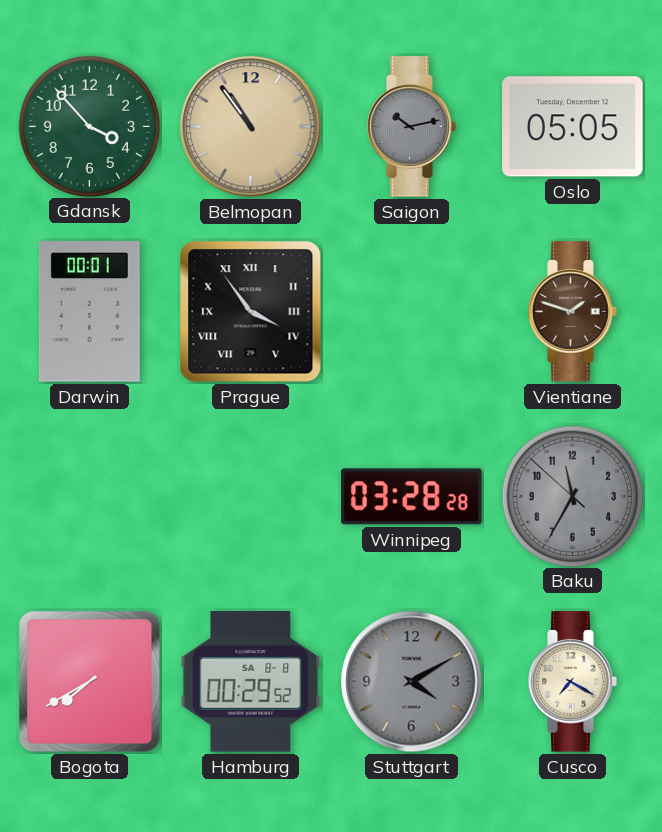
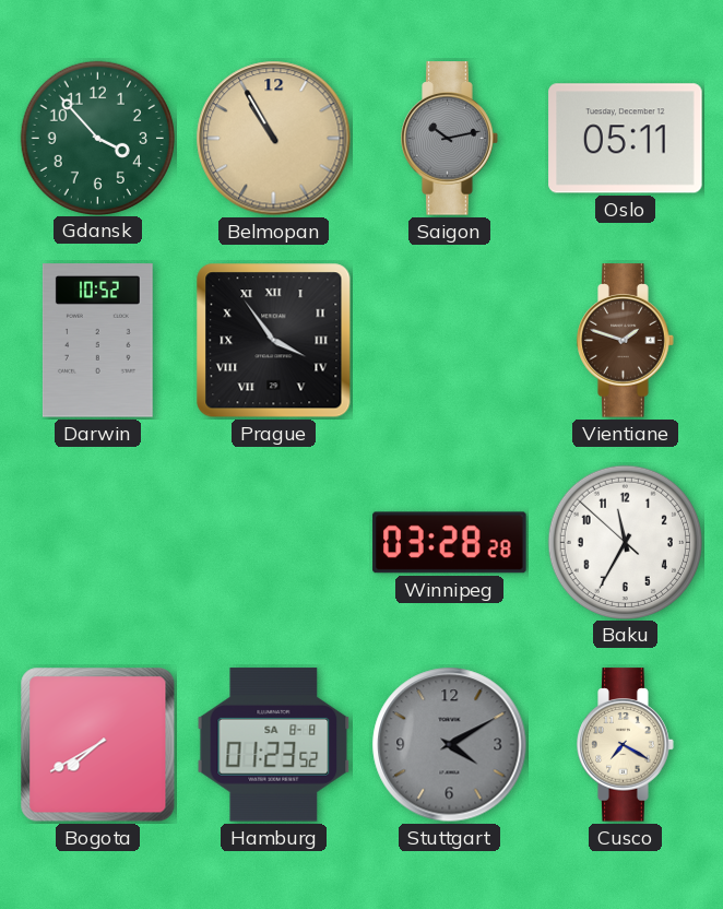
Belmopan: 10:54 -> 10:55 (274, 139)
Oslo: 05:05 -> 05:11 (626, 139)
Darwin: 00:01 -> 10:52 (97, 341)
Baku dial: grey -> white (625, 542)
Hamburg: 00:29 -> 01:23 (274, 745)
